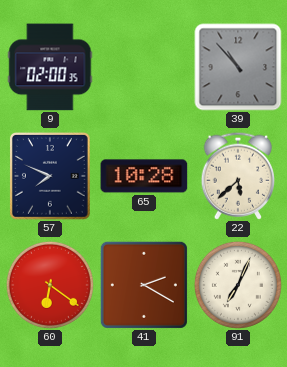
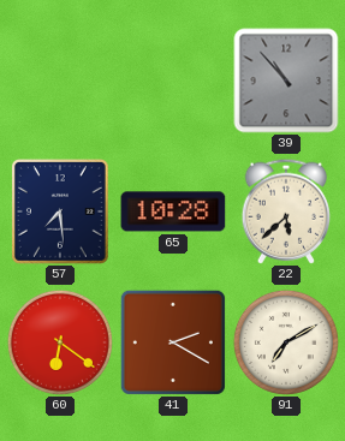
9: 02:00 -> none (50, 67)
57: 7:49 -> 7:29 (60, 213)
91: 7:04 -> 7:10 (286, 342)
